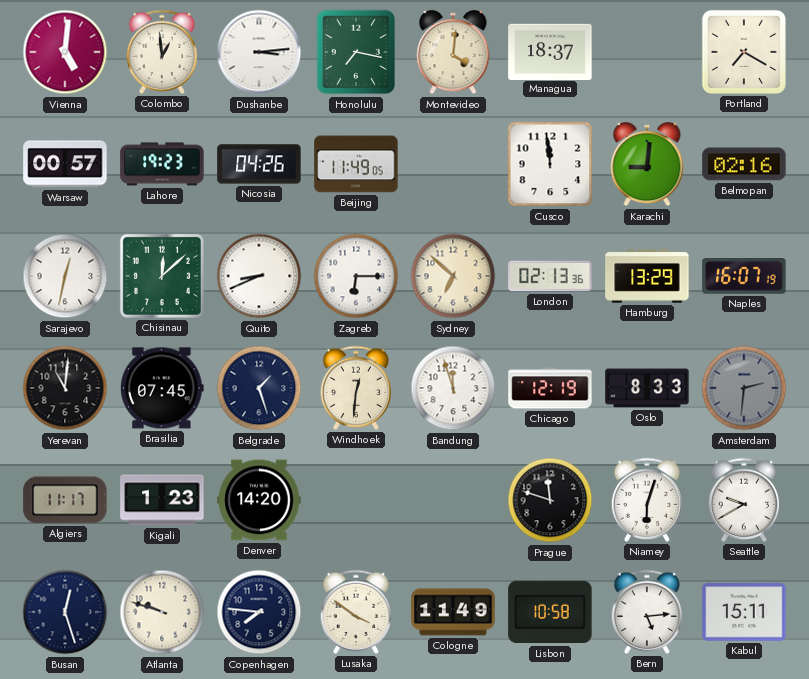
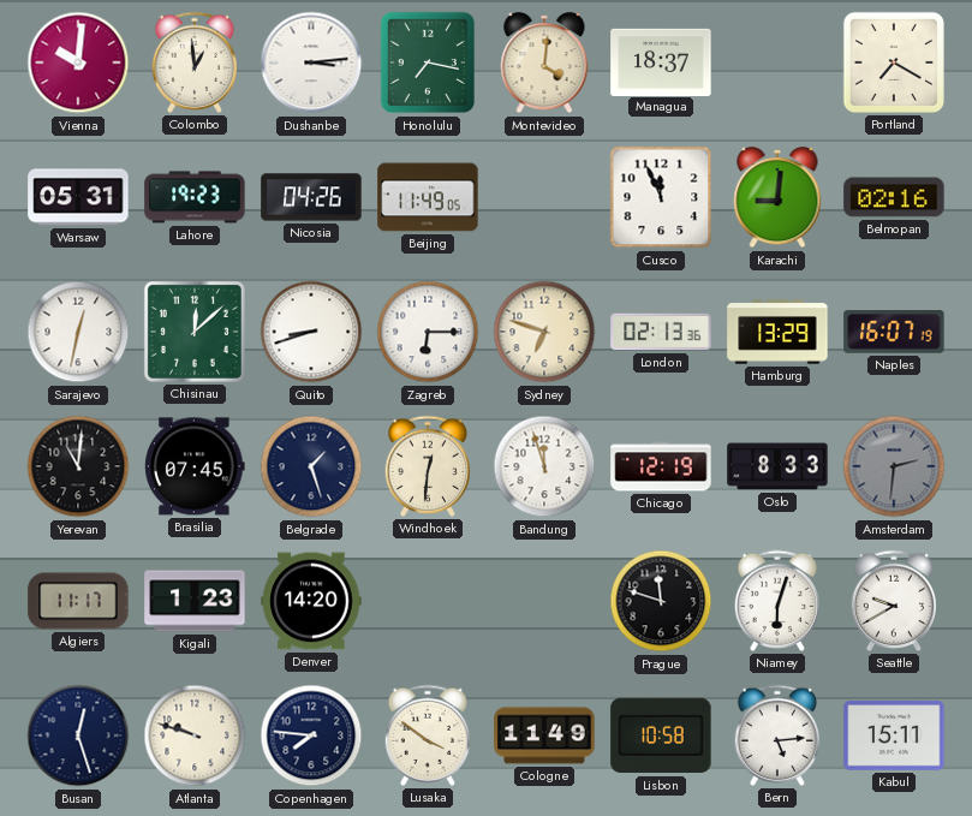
Vienna: 5:01 -> 10:01 (78, 62)
Warsaw: 00:57 -> 05:31 (78, 197)
Cusco: 11:59 -> 11:56 (661, 197)
Quito: 8:41 -> 8:42 (311, 332)
Sydney: 6:52 -> 6:48 (544, 332)
